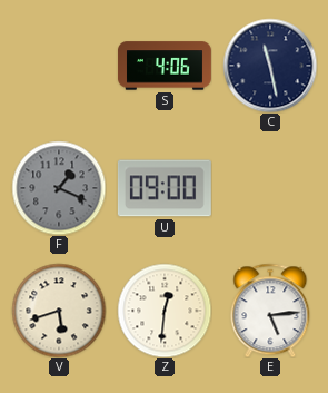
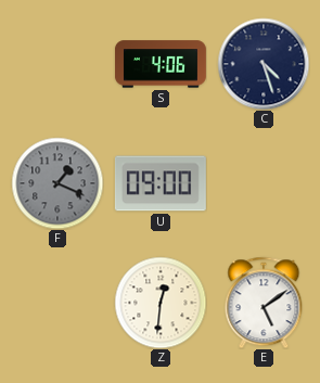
C: 11:28 -> 4:27 (264, 64)
V: 5:42 -> none (59, 311)
E: 5:14 -> 5:09 (264, 303)
